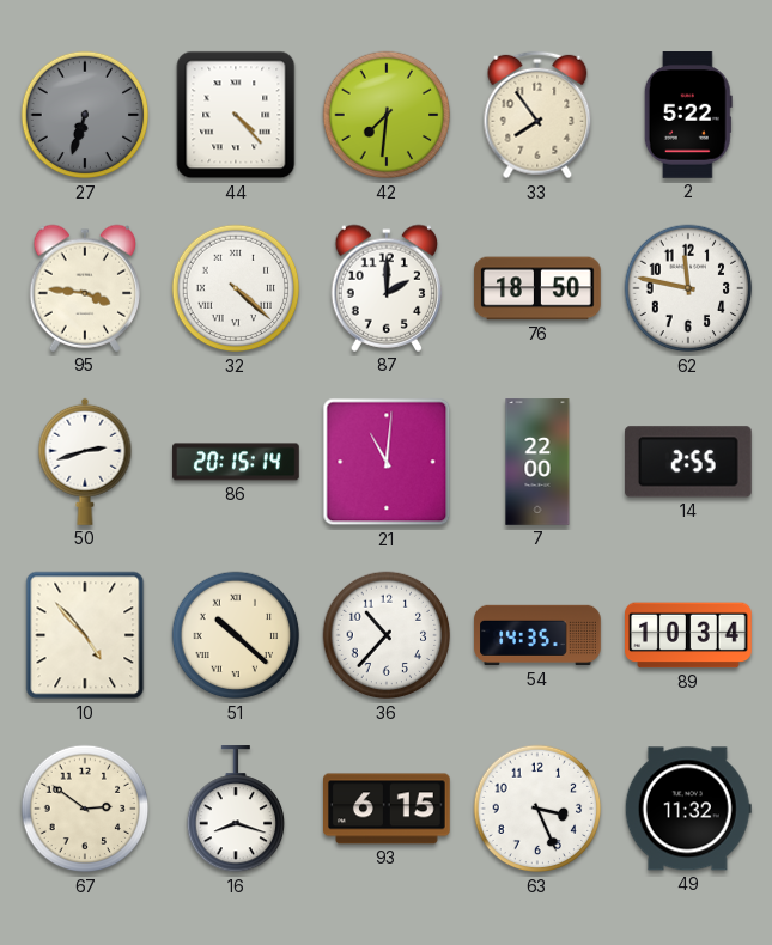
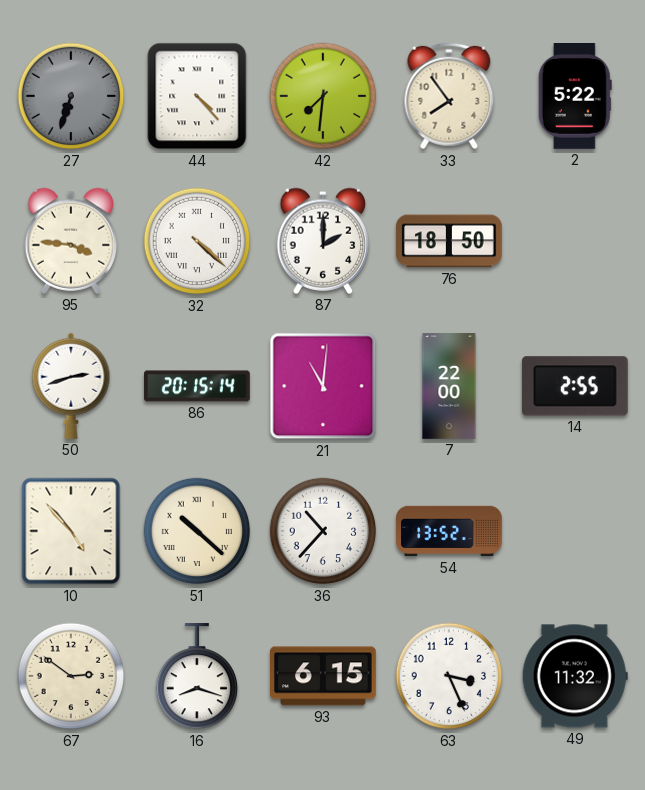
62: 11:47 -> none (688, 288)
54: 14:35 -> 13:52 (449, 531)
89: 10:34 -> none (689, 635)
